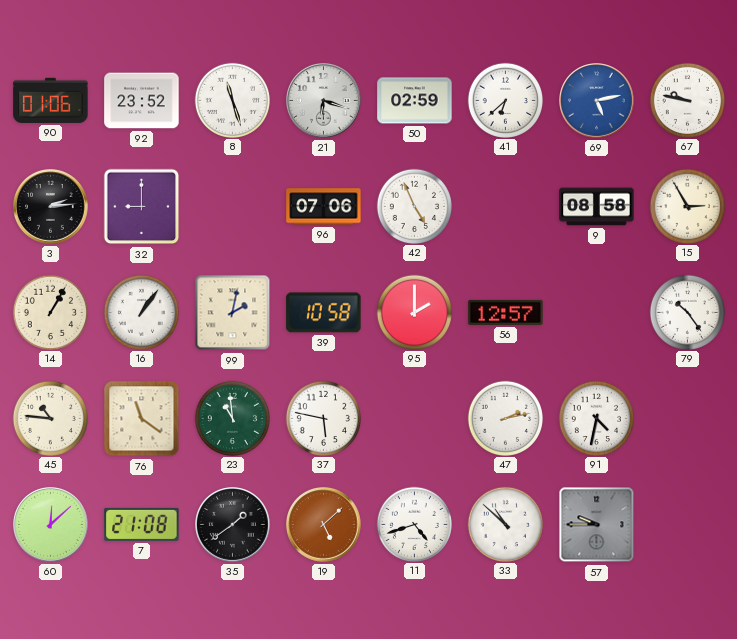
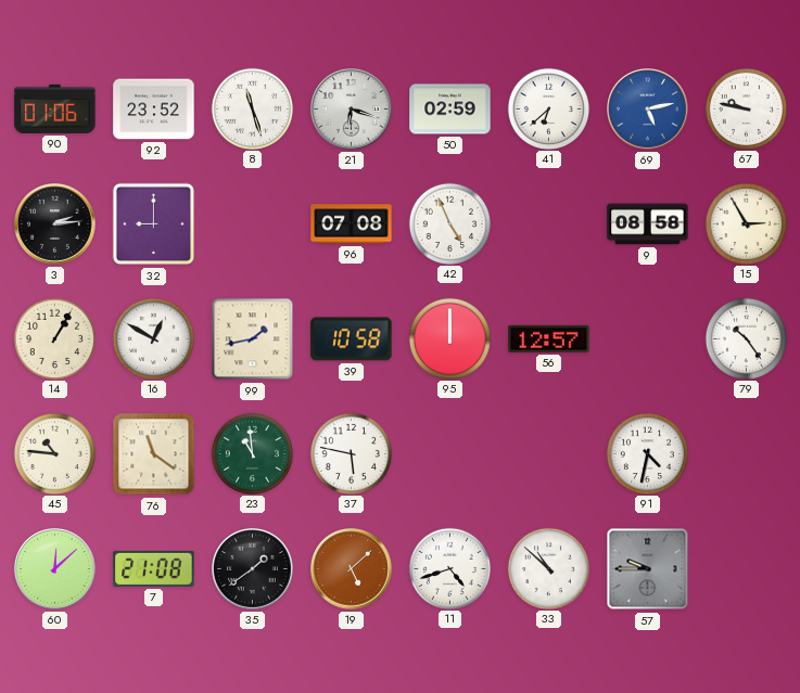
96: 07:06 -> 07:08 (352, 224)
16: 1:06 -> 12:50 (153, 338)
99: 2:02 -> 1:43 (253, 339)
95: 2:00 -> 12:00 (449, 338)
47: 2:13 -> none (505, 418)
